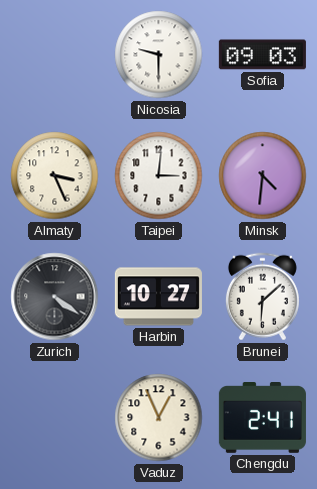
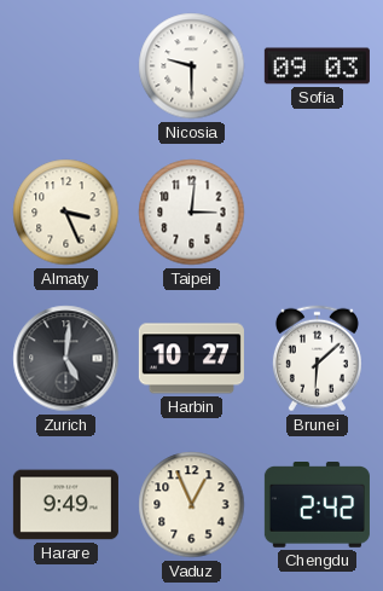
Minsk: 4:31 -> none (263, 176)
Zurich: 4:21 -> 5:01 (66, 359)
Harare: none -> 9:49 (65, 505)
Chengdu: 2:41 -> 2:42 (317, 505)
